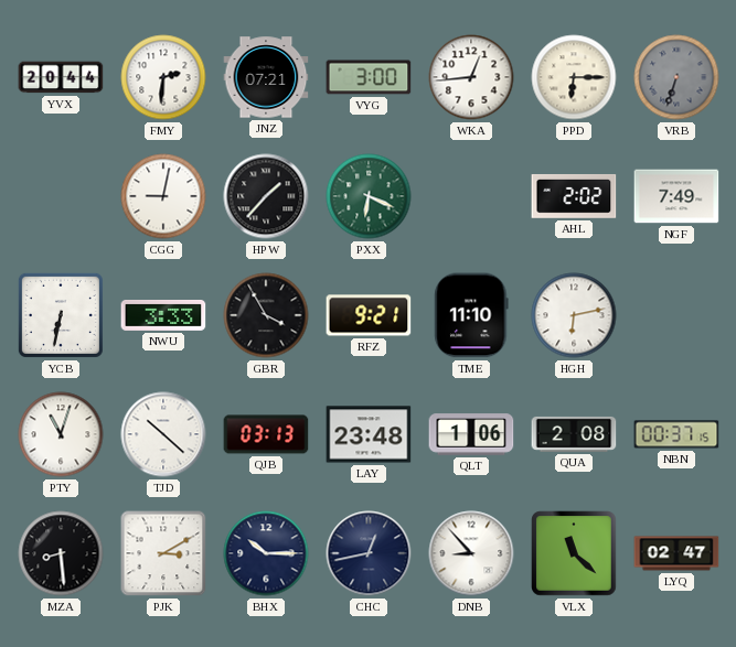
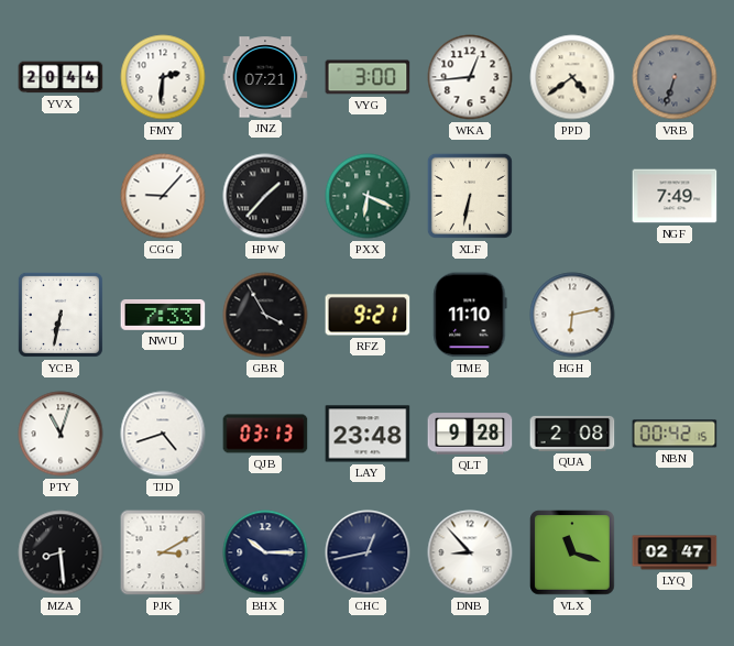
PPD: 6:15 -> 4:39 (572, 77)
CGG: 9:02 -> 9:07 (163, 196)
XLF: none -> 6:32 (470, 196)
AHL: 2:02 -> none (574, 196)
NWU: 3:33 -> 7:33 (163, 316)
TJD: 10:22 -> 4:42 (163, 434)
QLT: 1:06 -> 9:28 (470, 434)
NBN: 00:37 -> 00:42 (675, 434)
VLX: 11:22 -> 11:18 (572, 552)
